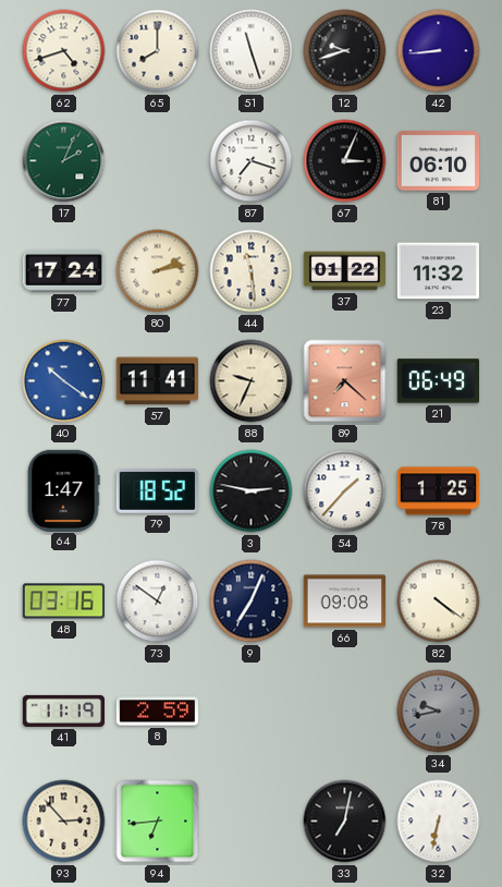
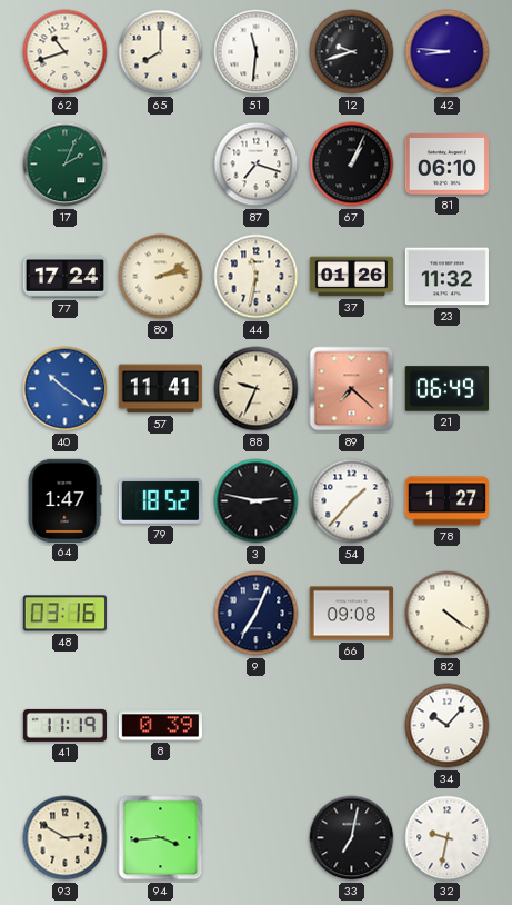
62: 4:42 -> 10:42 (66, 52)
51: 11:27 -> 11:31 (257, 52)
42: 8:44 -> 8:46 (448, 52)
67: 3:04 -> 1:04 (352, 165)
44: 11:29 -> 11:32 (257, 277)
37: 01:22 -> 01:26 (351, 277)
78: 1:25 -> 1:27 (448, 501)
73: 12:51 -> none (158, 602)
8: 2:59 -> 0:39 (160, 726)
34: 9:43 -> 10:07 (448, 726)
34 dial: grey -> white (448, 726)
93: 2:53 -> 2:50 (66, 838)
94: 6:44 -> 3:44 (161, 838)
32: 6:32 -> 9:32 (448, 838)
